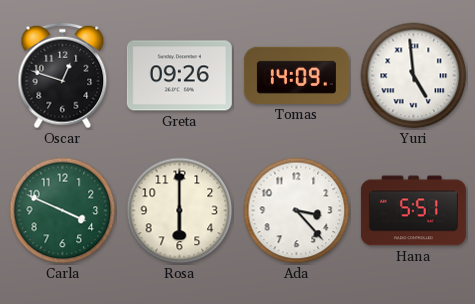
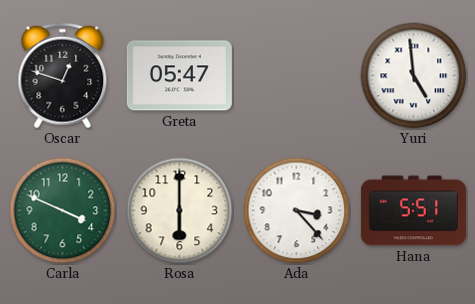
Greta: 09:26 -> 05:47 (179, 76)
Tomas: 14:09 -> none (296, 75)
